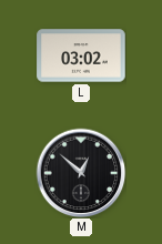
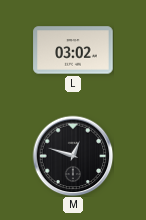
M: 12:52 -> 12:48 (73, 156)
